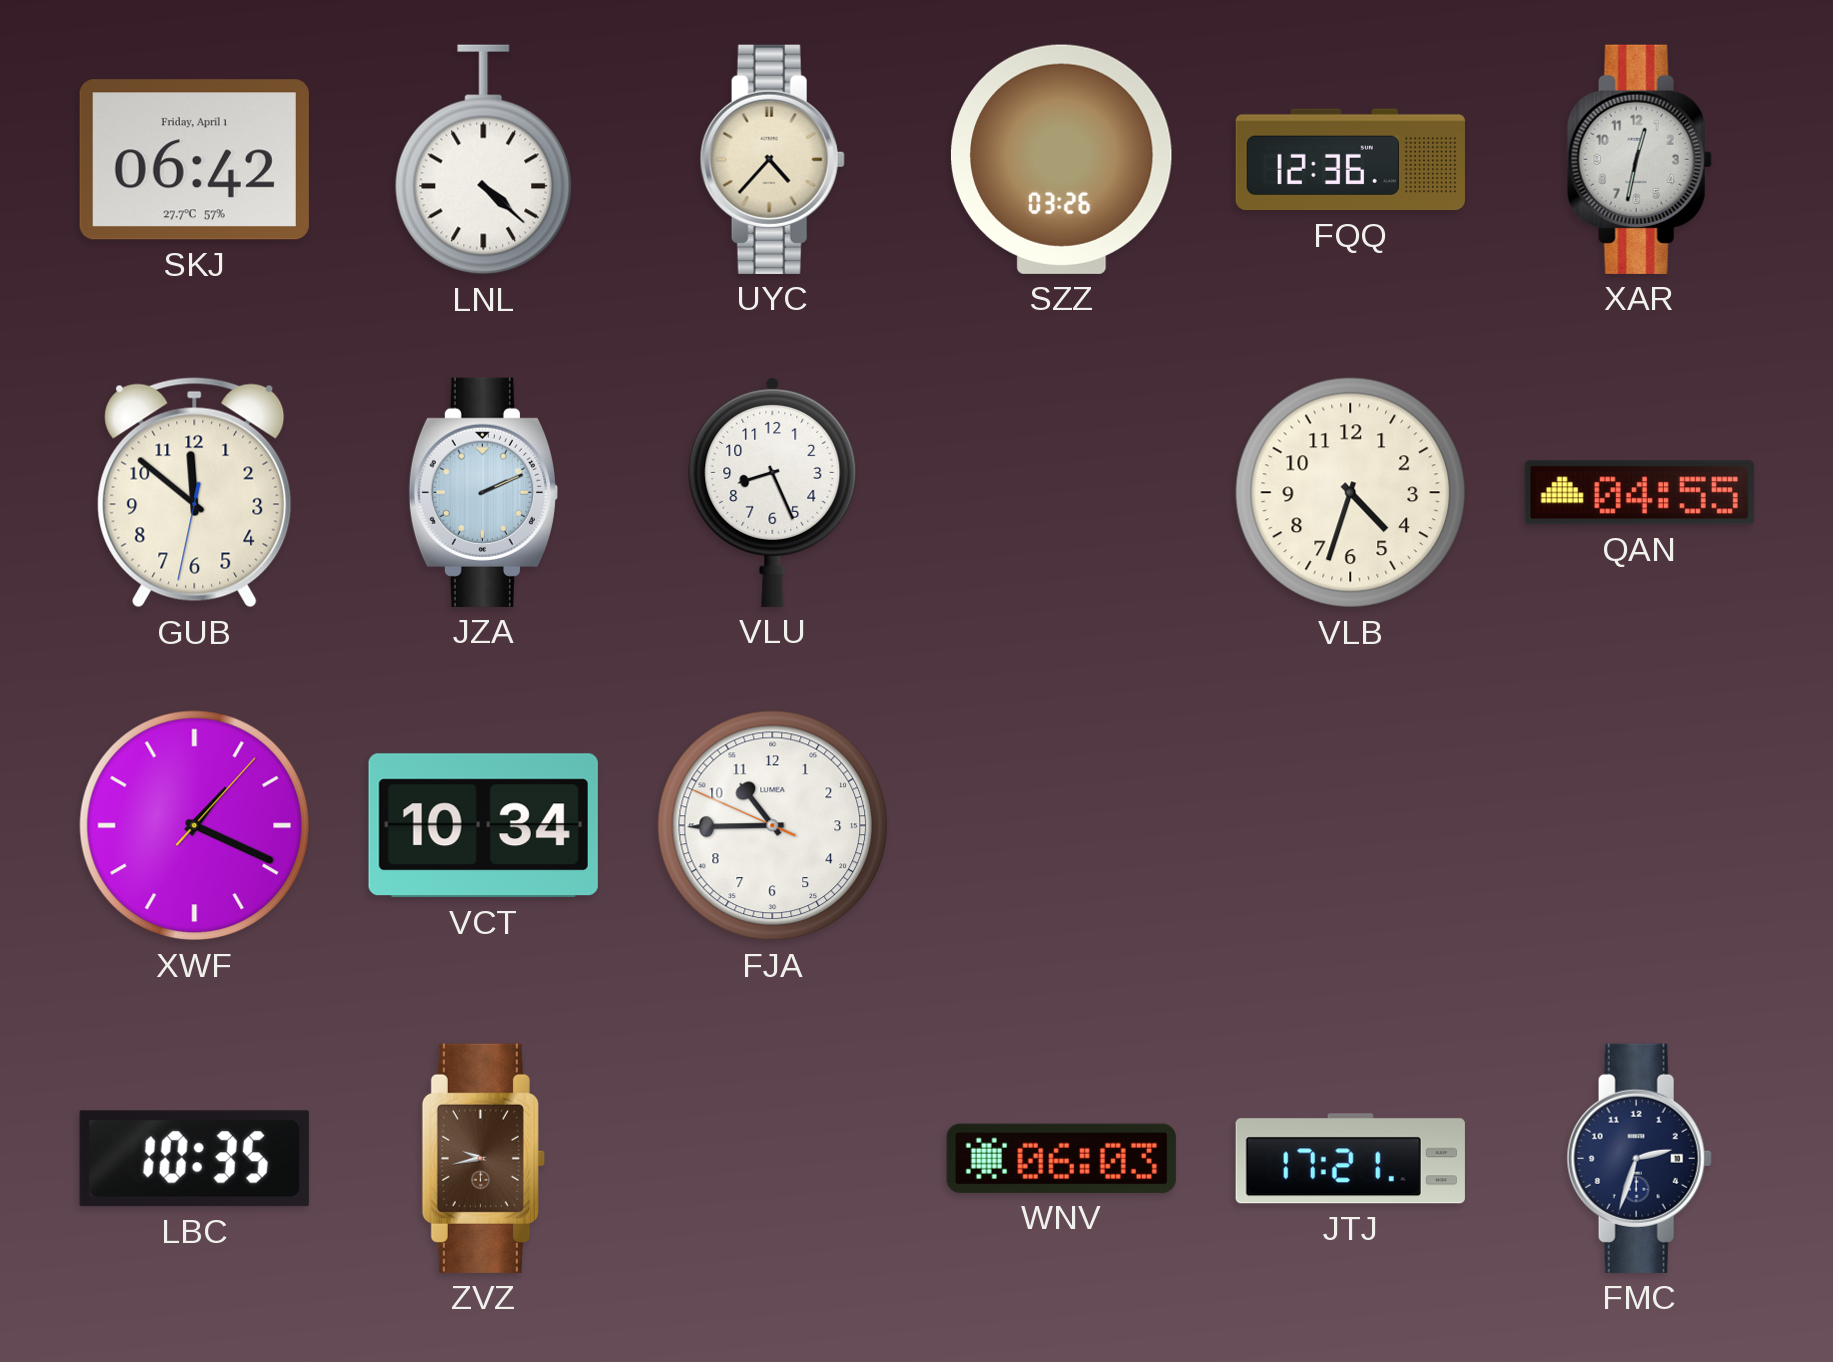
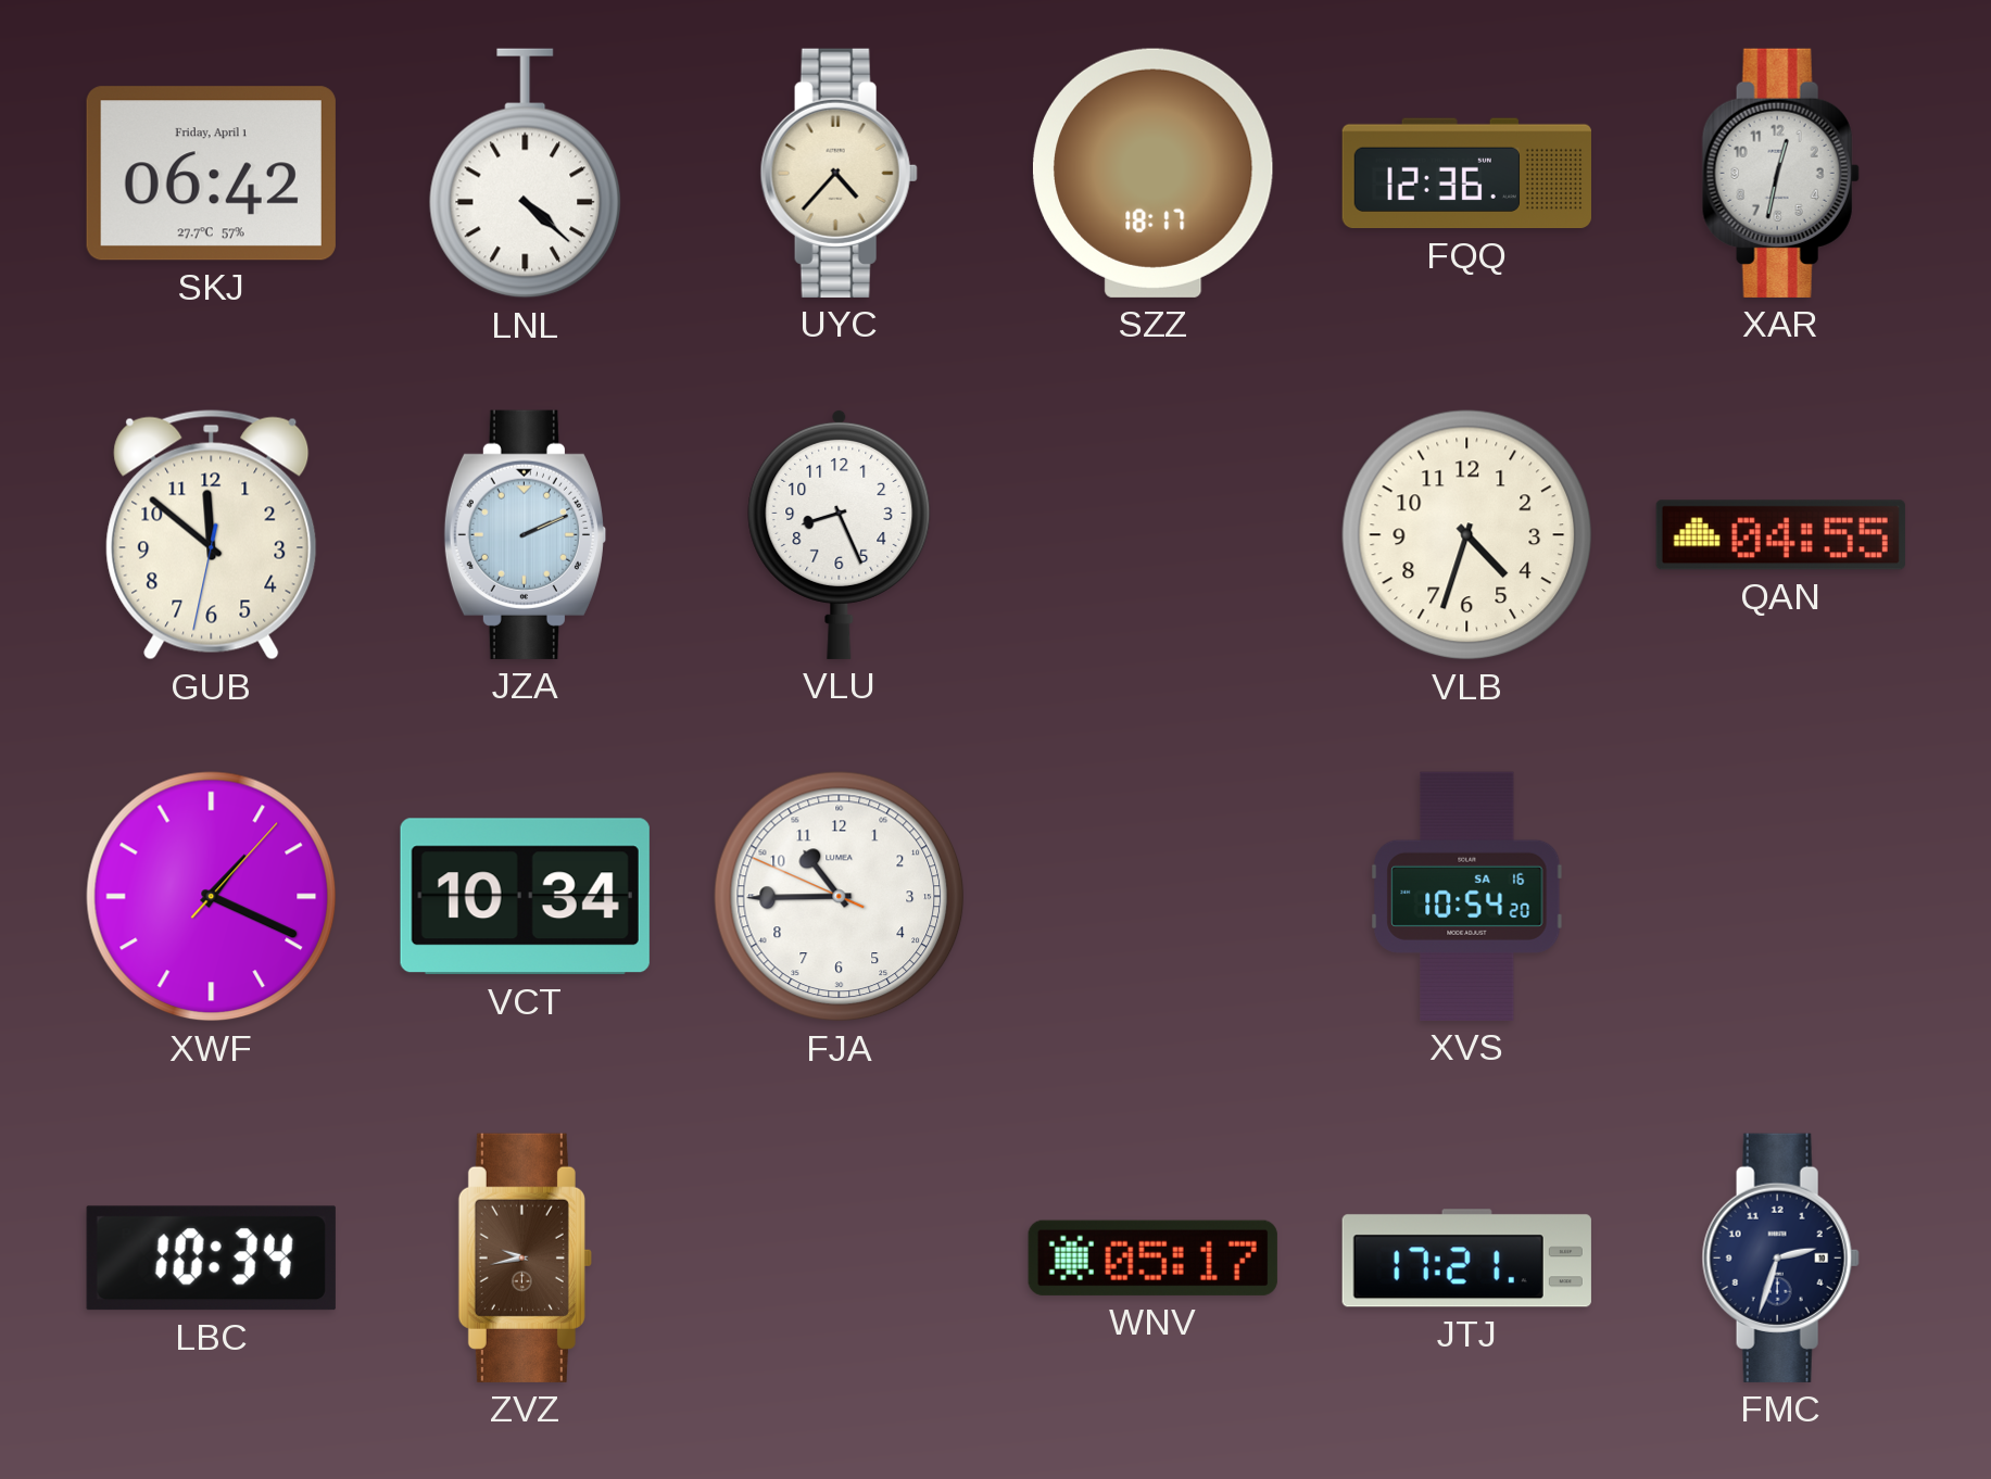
SZZ: 03:26 -> 18:17 (1152, 173)
XVS: none -> 10:54 (1467, 896)
LBC: 10:35 -> 10:34 (211, 1259)
WNV: 06:03 -> 05:17 (1152, 1257)
